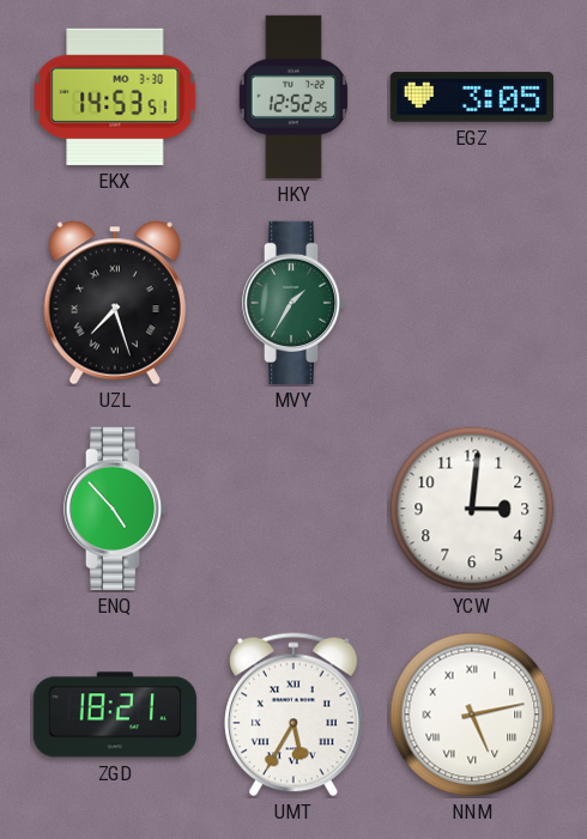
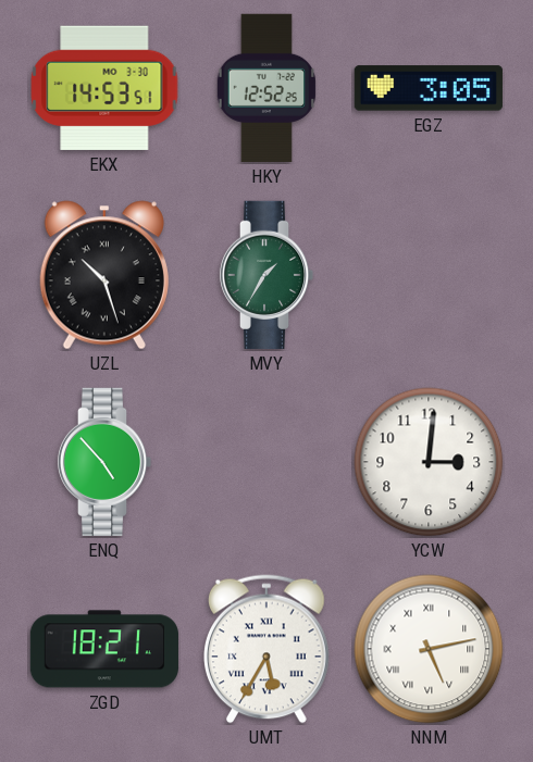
UZL: 7:27 -> 10:27 (104, 275)
